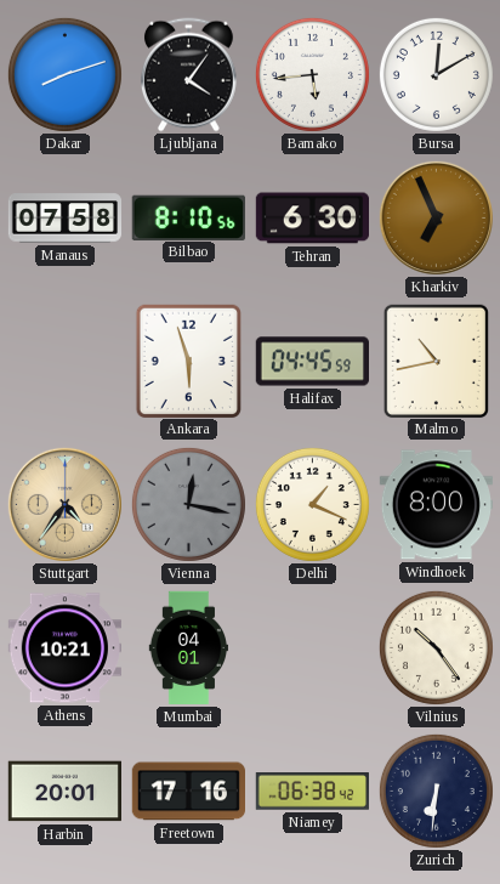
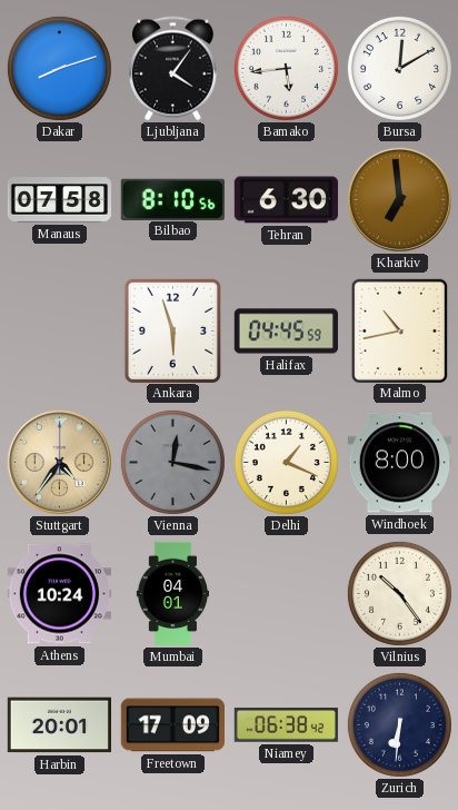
Kharkiv: 6:56 -> 6:59 (399, 199)
Athens: 10:21 -> 10:24 (59, 594)
Freetown: 17:16 -> 17:09 (172, 725)
